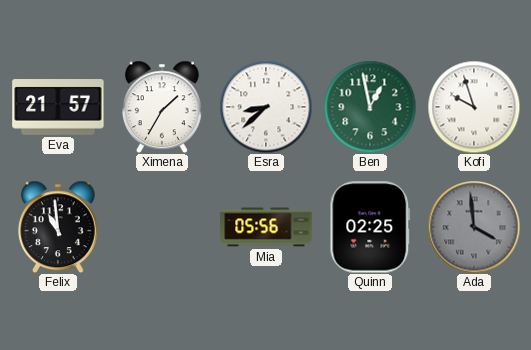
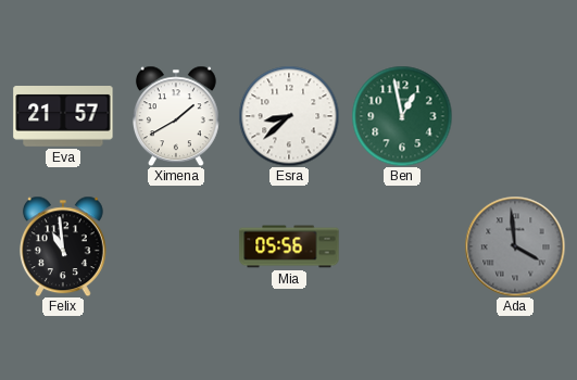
Ximena: 1:35 -> 1:40 (176, 116)
Kofi: 9:57 -> none (474, 107)
Quinn: 02:25 -> none (370, 227)
